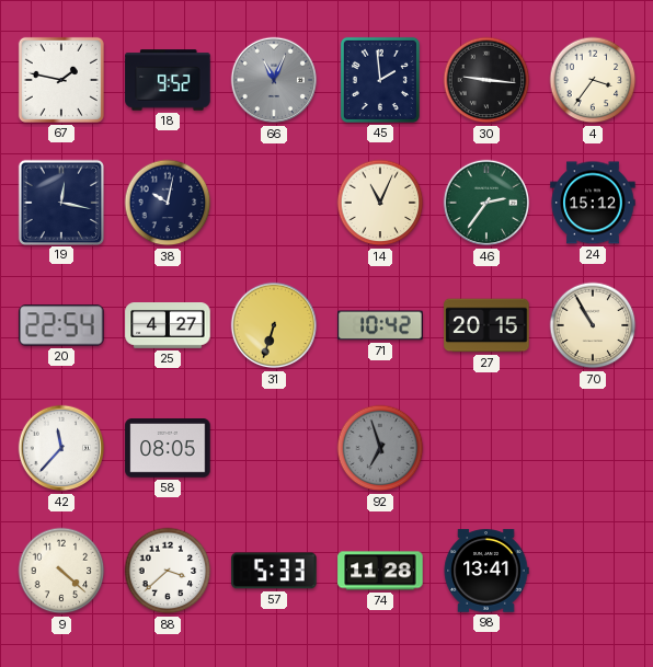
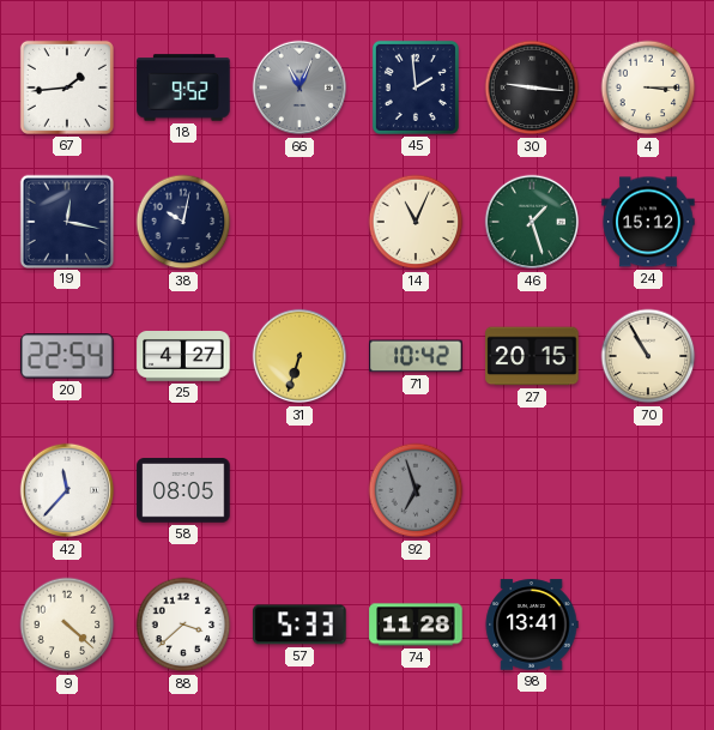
67: 1:47 -> 1:44 (67, 88)
4: 3:36 -> 3:15 (648, 88)
46: 2:36 -> 1:27 (532, 222)
